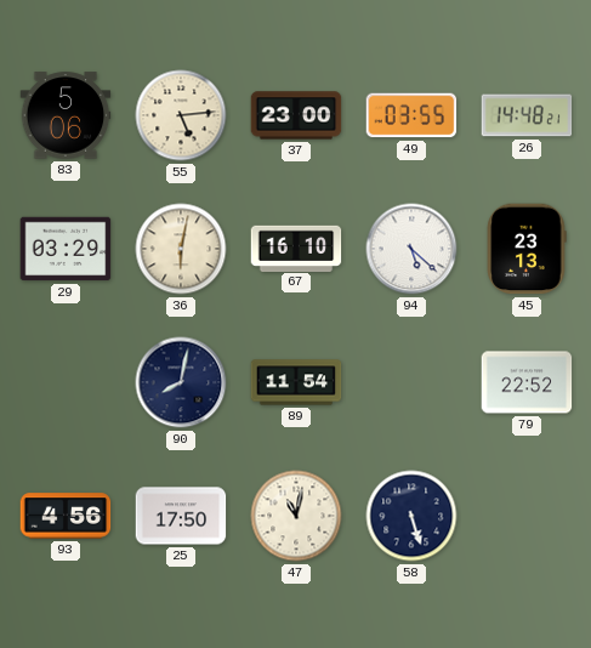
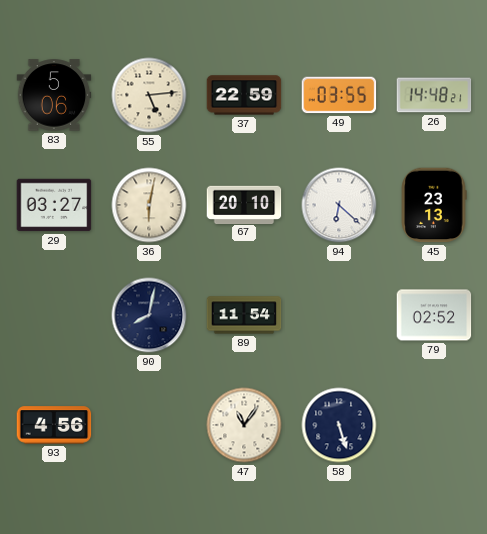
37: 23:00 -> 22:59 (244, 95)
29: 03:29 -> 03:27 (54, 205)
67: 16:10 -> 20:10 (244, 204)
94: 5:22 -> 6:22 (339, 205)
79: 22:52 -> 02:52 (434, 315)
25: 17:50 -> none (181, 516)
47: 11:02 -> 11:06 (244, 425)
